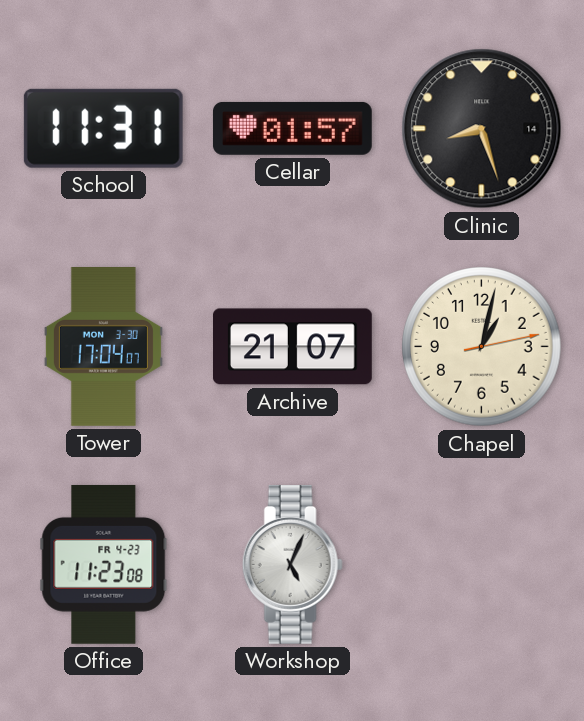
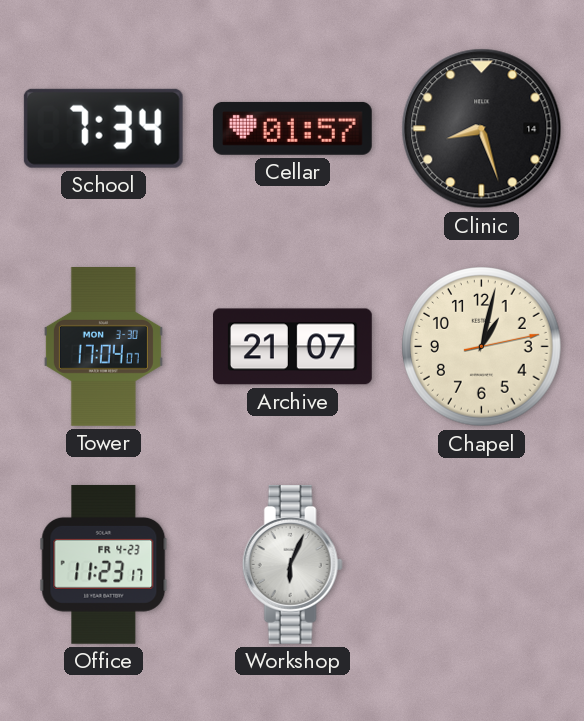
School: 11:31 -> 7:34 (103, 128)
Office: 11:23:08 -> 11:23:17 (104, 564)
Workshop: 5:04 -> 6:04 (292, 564)
